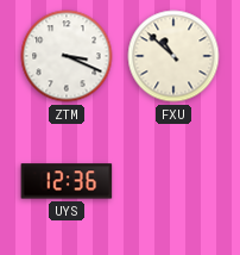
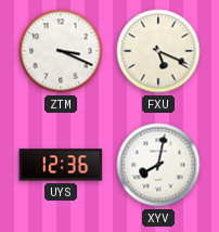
FXU: 10:52 -> 5:19 (158, 51)
XYV: none -> 8:02 (158, 165)
